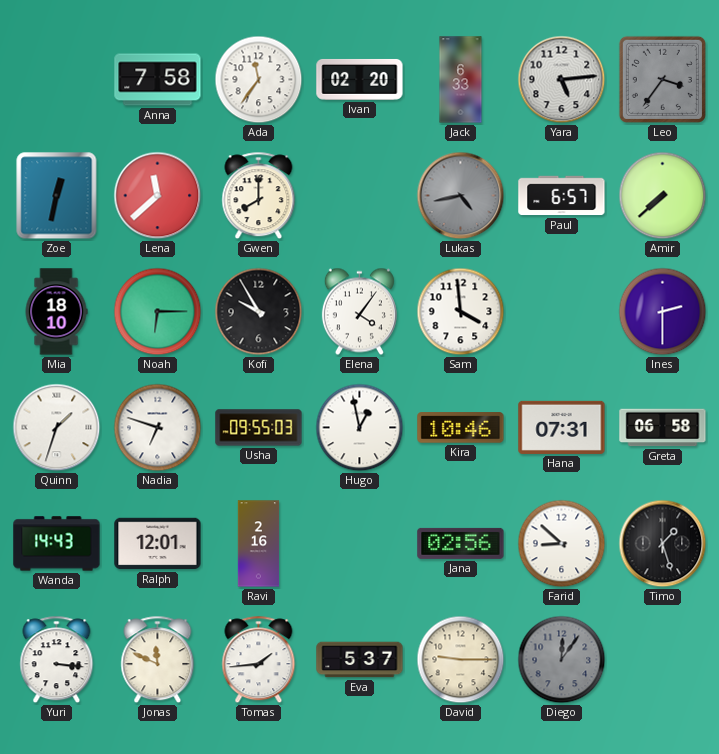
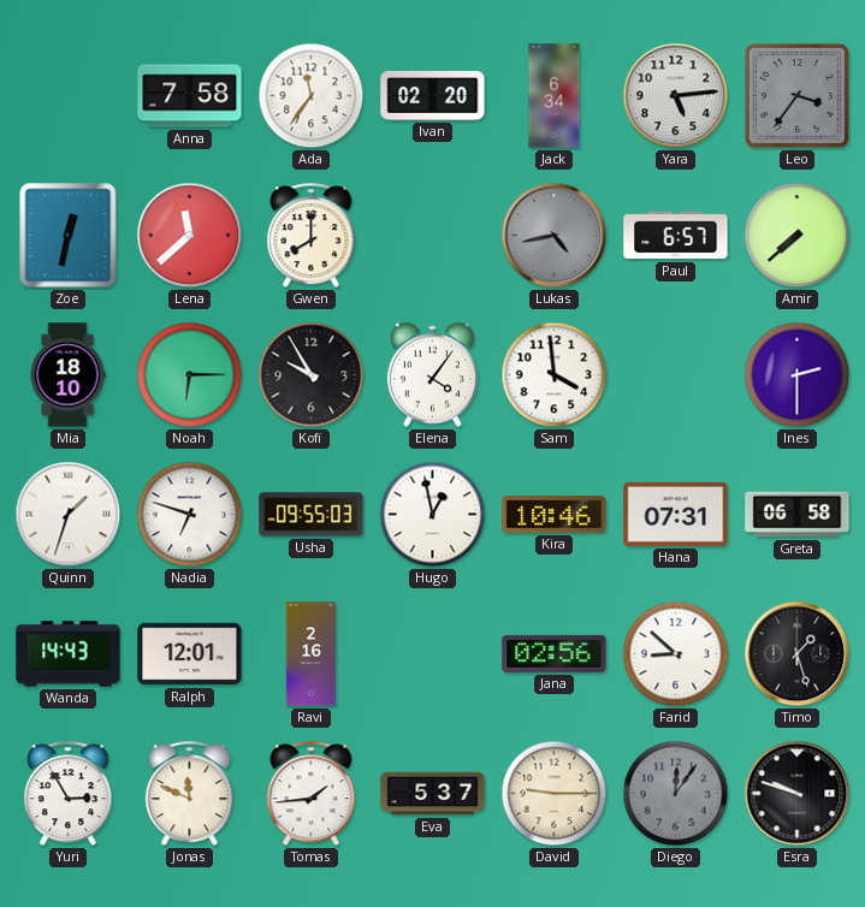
Jack: 6:33 -> 6:34 (555, 96)
Yuri: 3:16 -> 2:55 (69, 794)
Esra: none -> 9:48 (798, 794)
